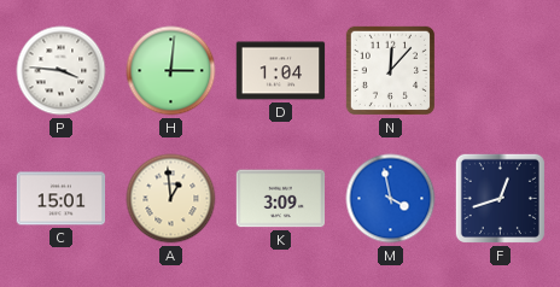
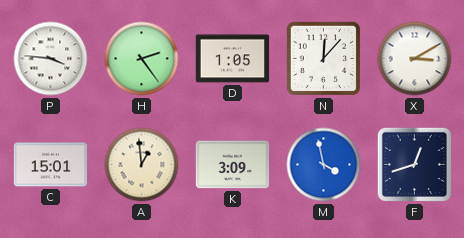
H: 3:01 -> 2:24 (142, 59)
D: 1:04 -> 1:05 (233, 59)
X: none -> 3:10 (415, 59)
